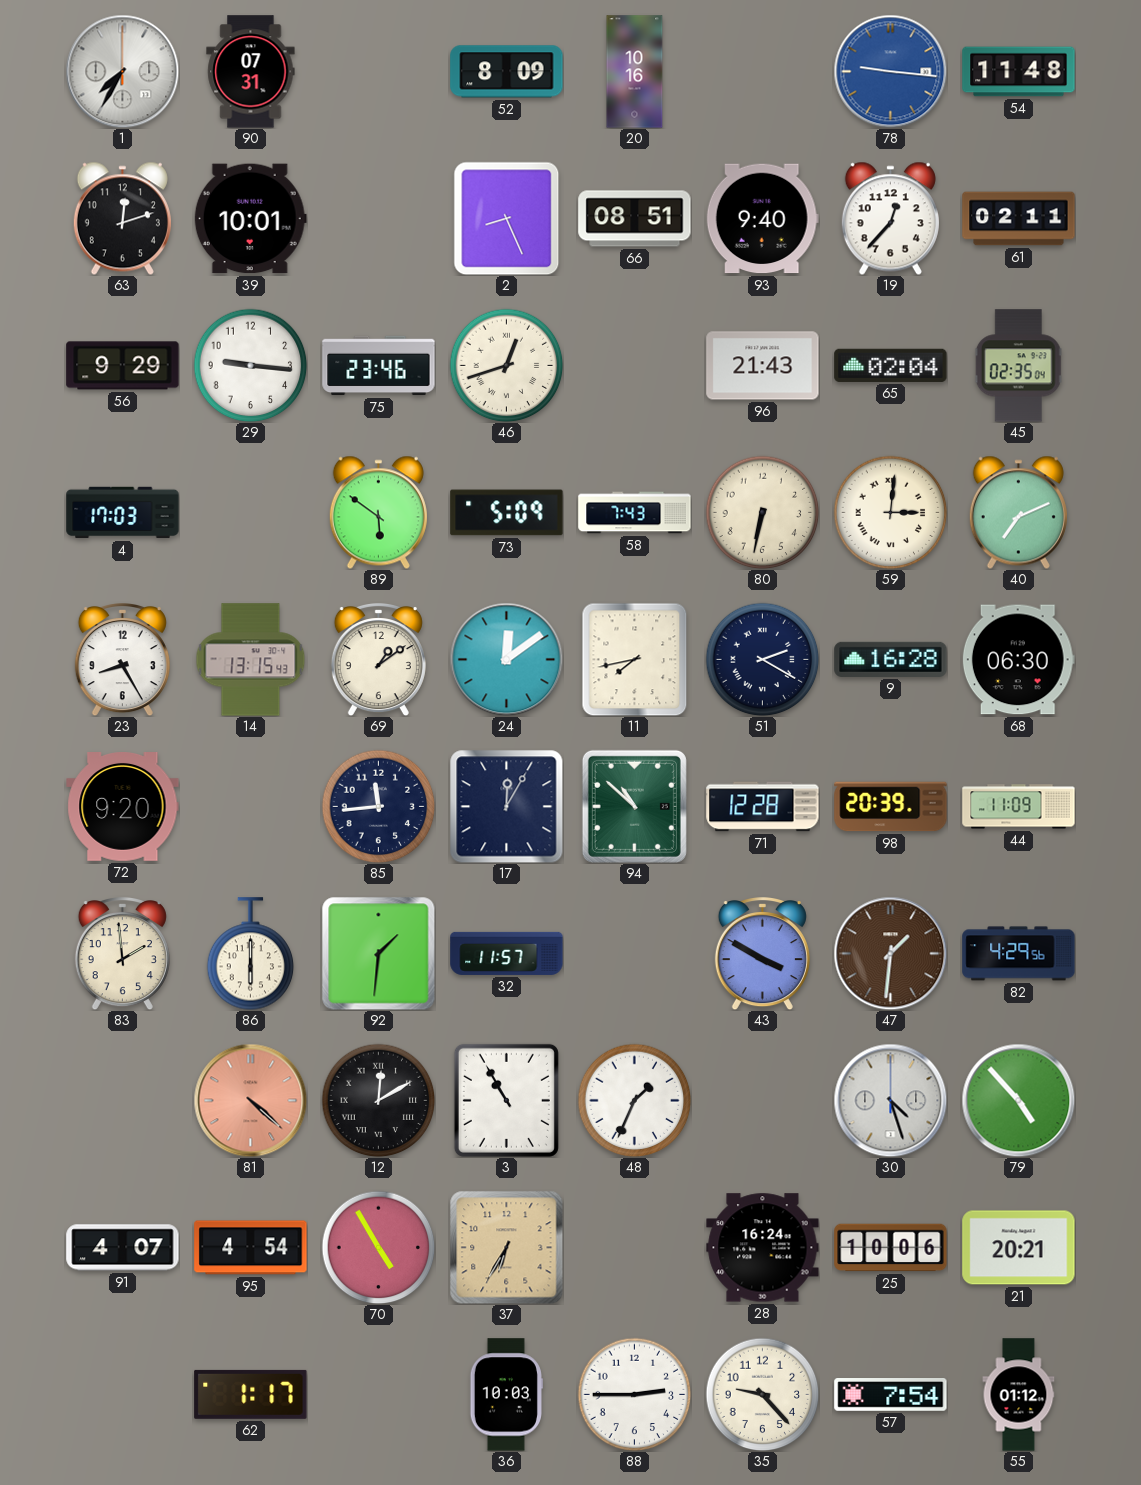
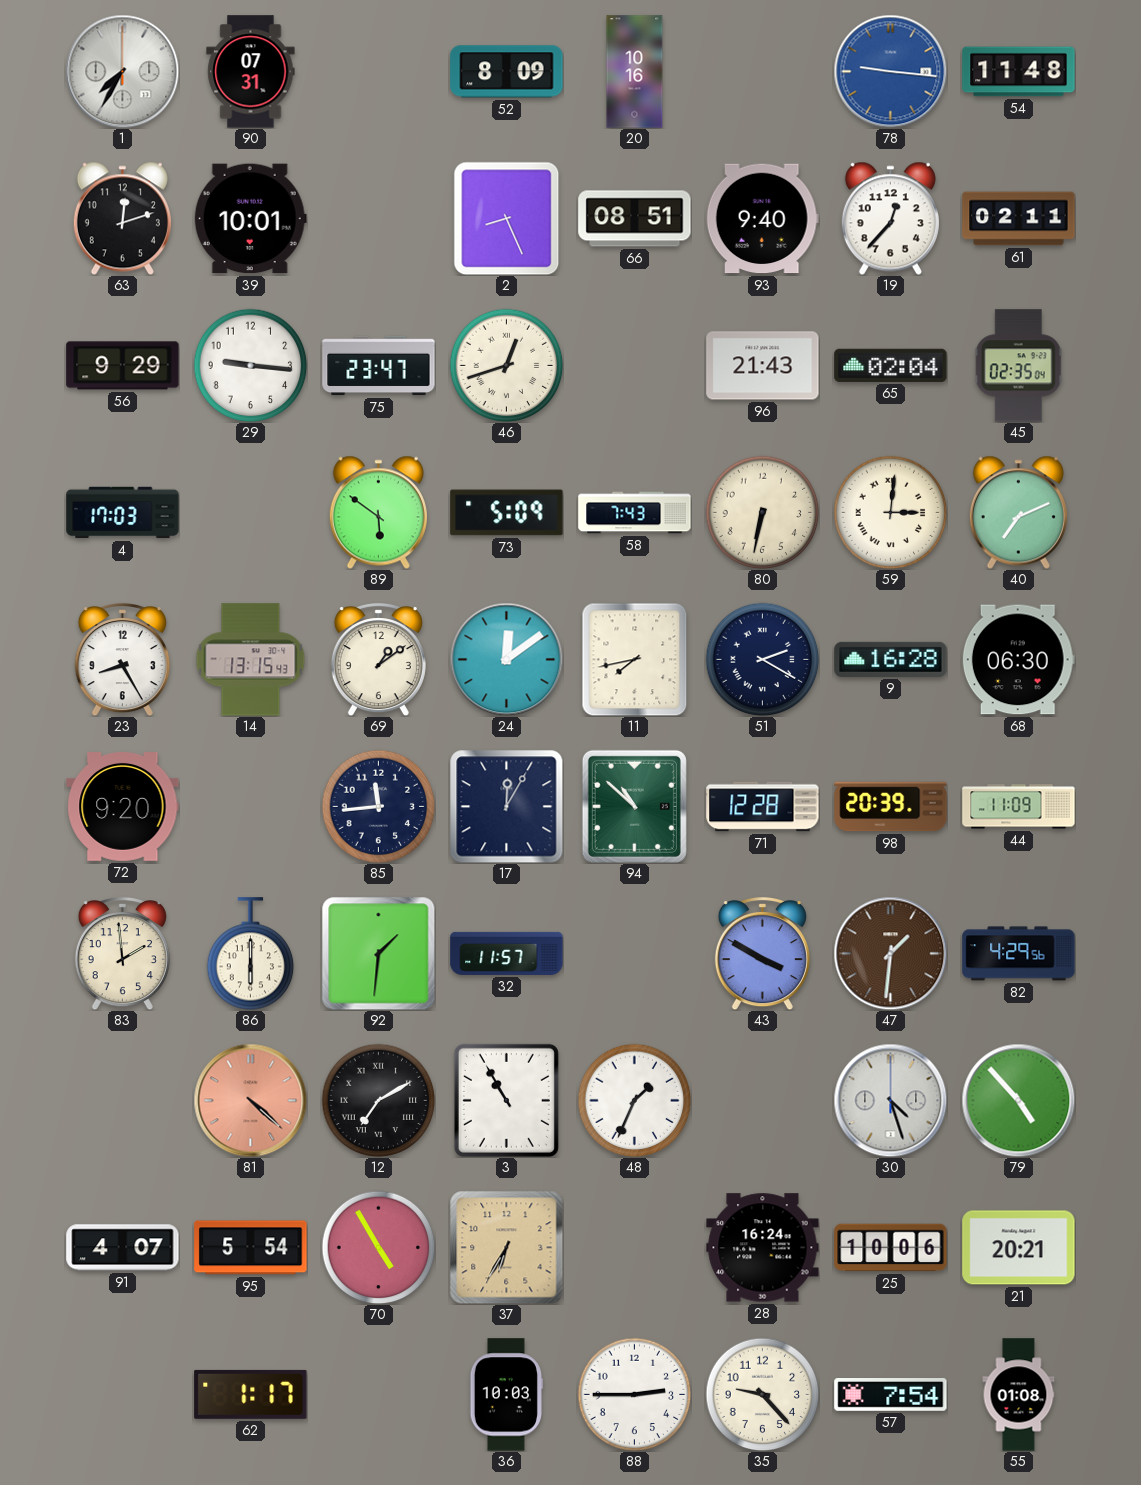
75: 23:46 -> 23:47 (379, 366)
12: 12:10 -> 7:10 (378, 1100)
95: 4:54 -> 5:54 (251, 1248)
55: 01:12 -> 01:08 (1019, 1395)
